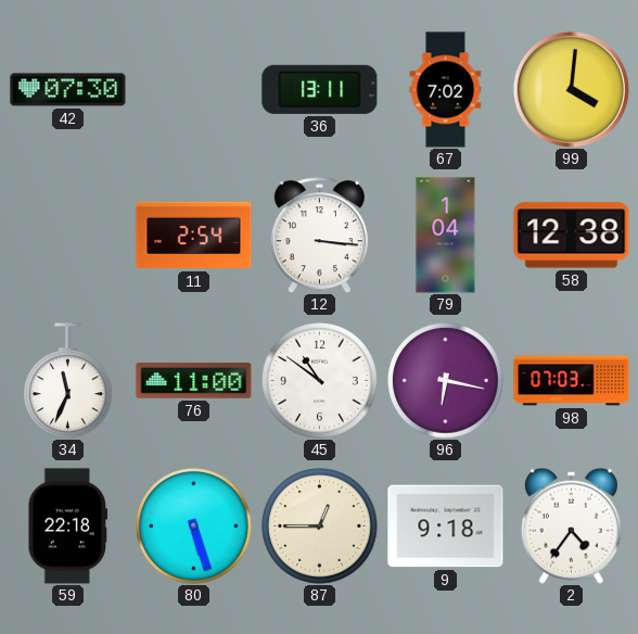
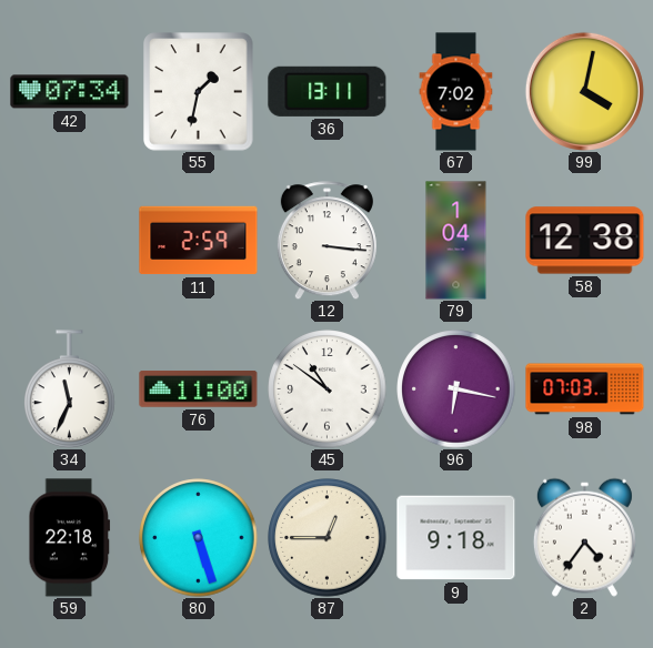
42: 07:30 -> 07:34 (70, 92)
55: none -> 1:32 (199, 92)
99: 4:01 -> 4:02 (584, 91)
11: 2:54 -> 2:59 (199, 241)
